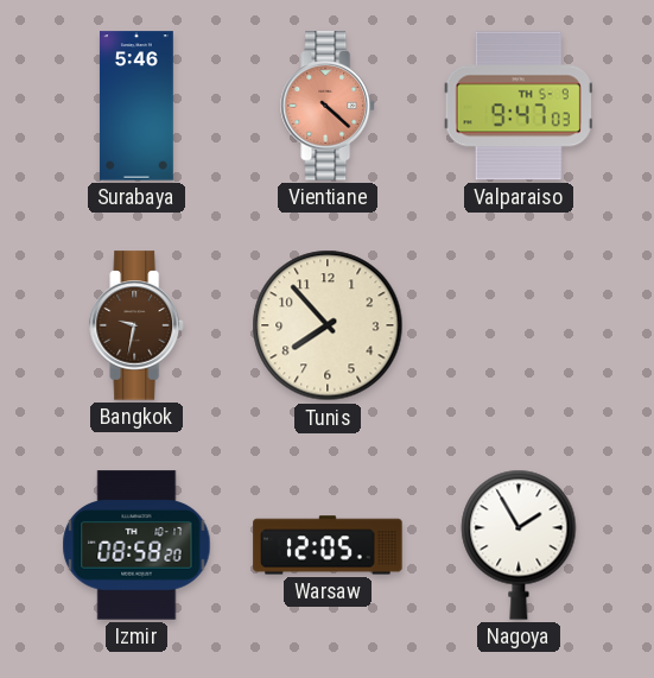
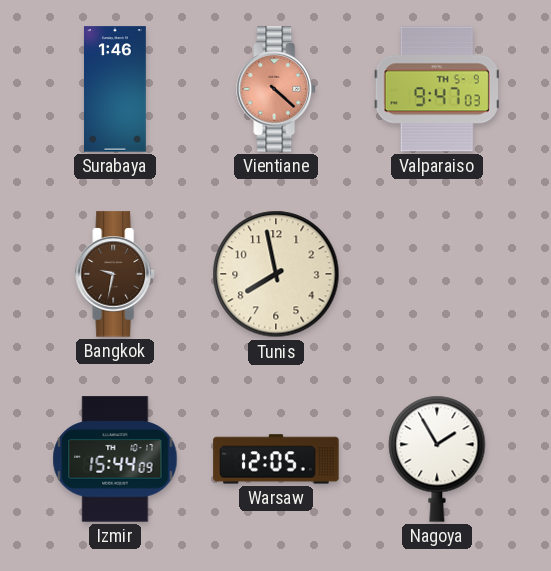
Surabaya: 5:46 -> 1:46 (115, 89)
Tunis: 7:53 -> 7:58 (276, 274)
Izmir: 08:58 -> 15:44 (115, 459)
